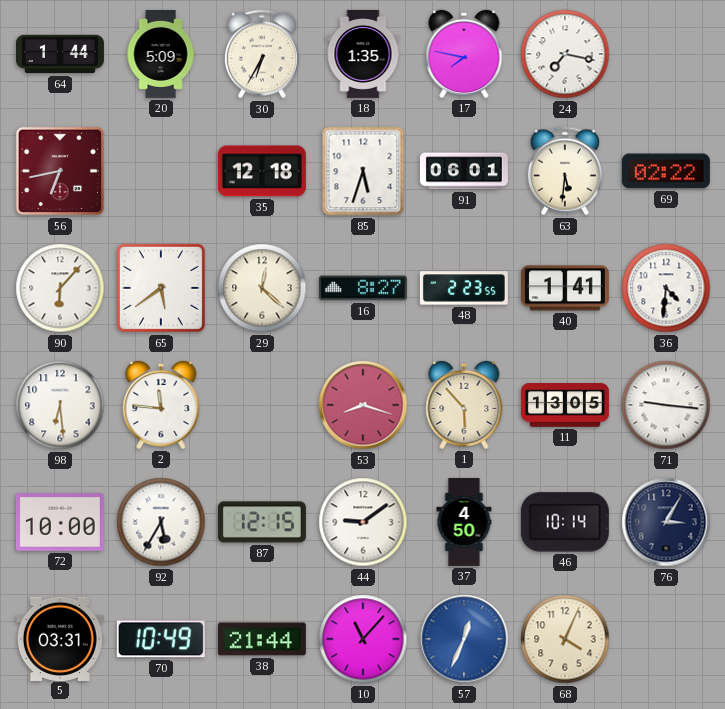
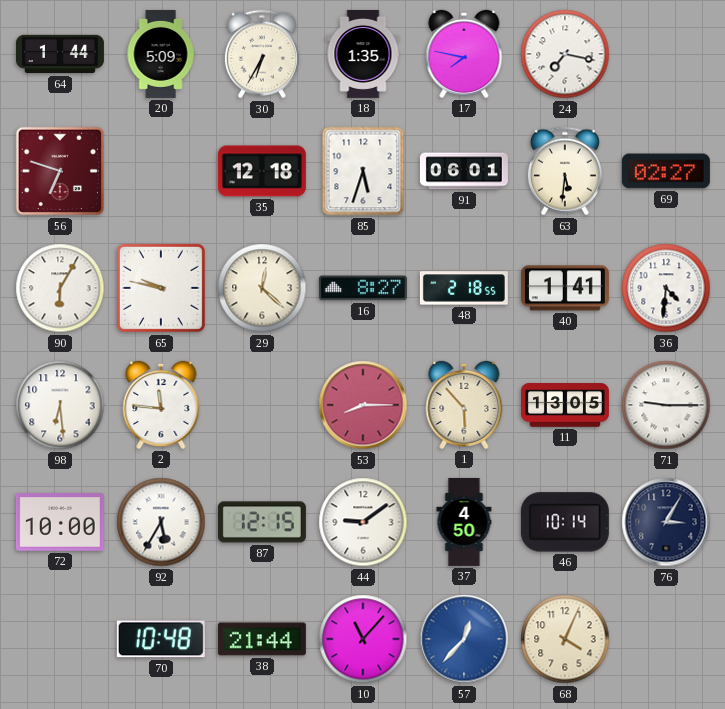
56: 6:43 -> 6:48 (60, 171)
69: 02:22 -> 02:27 (666, 171)
90: 6:07 -> 6:05 (60, 288)
65: 5:39 -> 9:47 (161, 288)
48: 2:23 -> 2:18 (464, 288)
53: 8:18 -> 8:15 (363, 405)
71: 9:16 -> 9:15 (666, 405)
5: 03:31 -> none (60, 638)
70: 10:49 -> 10:48 (161, 639)
57: 12:34 -> 12:37 (464, 639)
